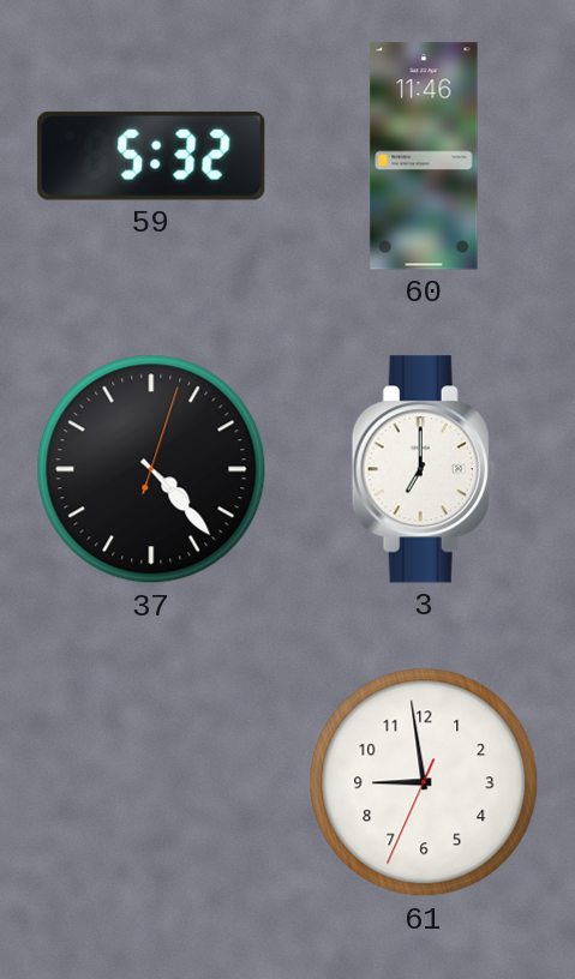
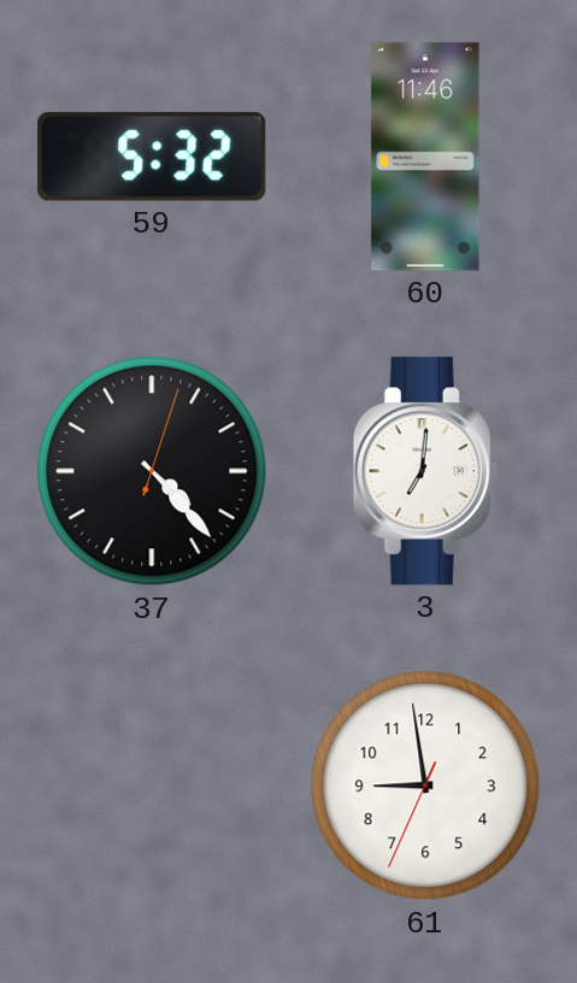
3: 7:00 -> 7:01 (425, 471)
